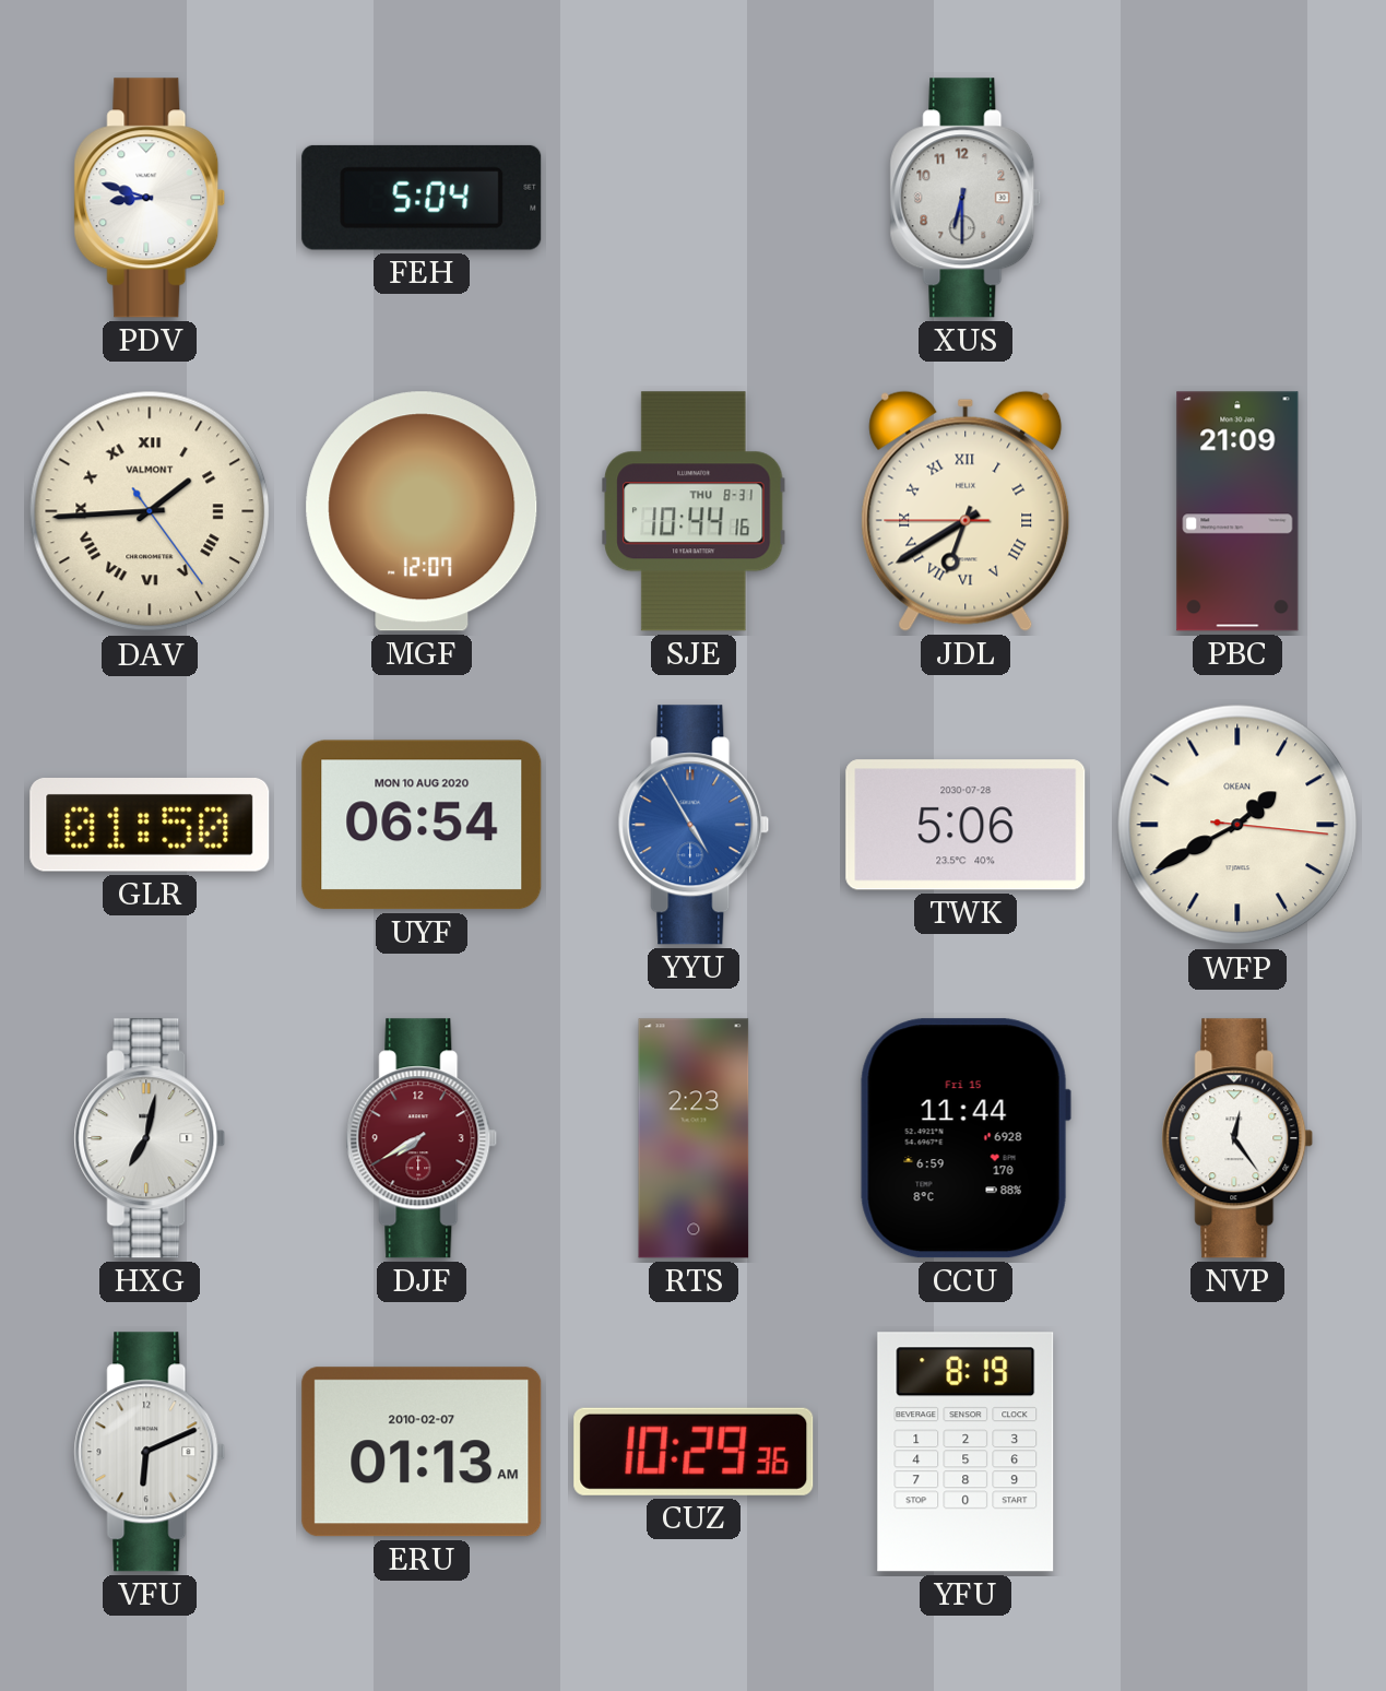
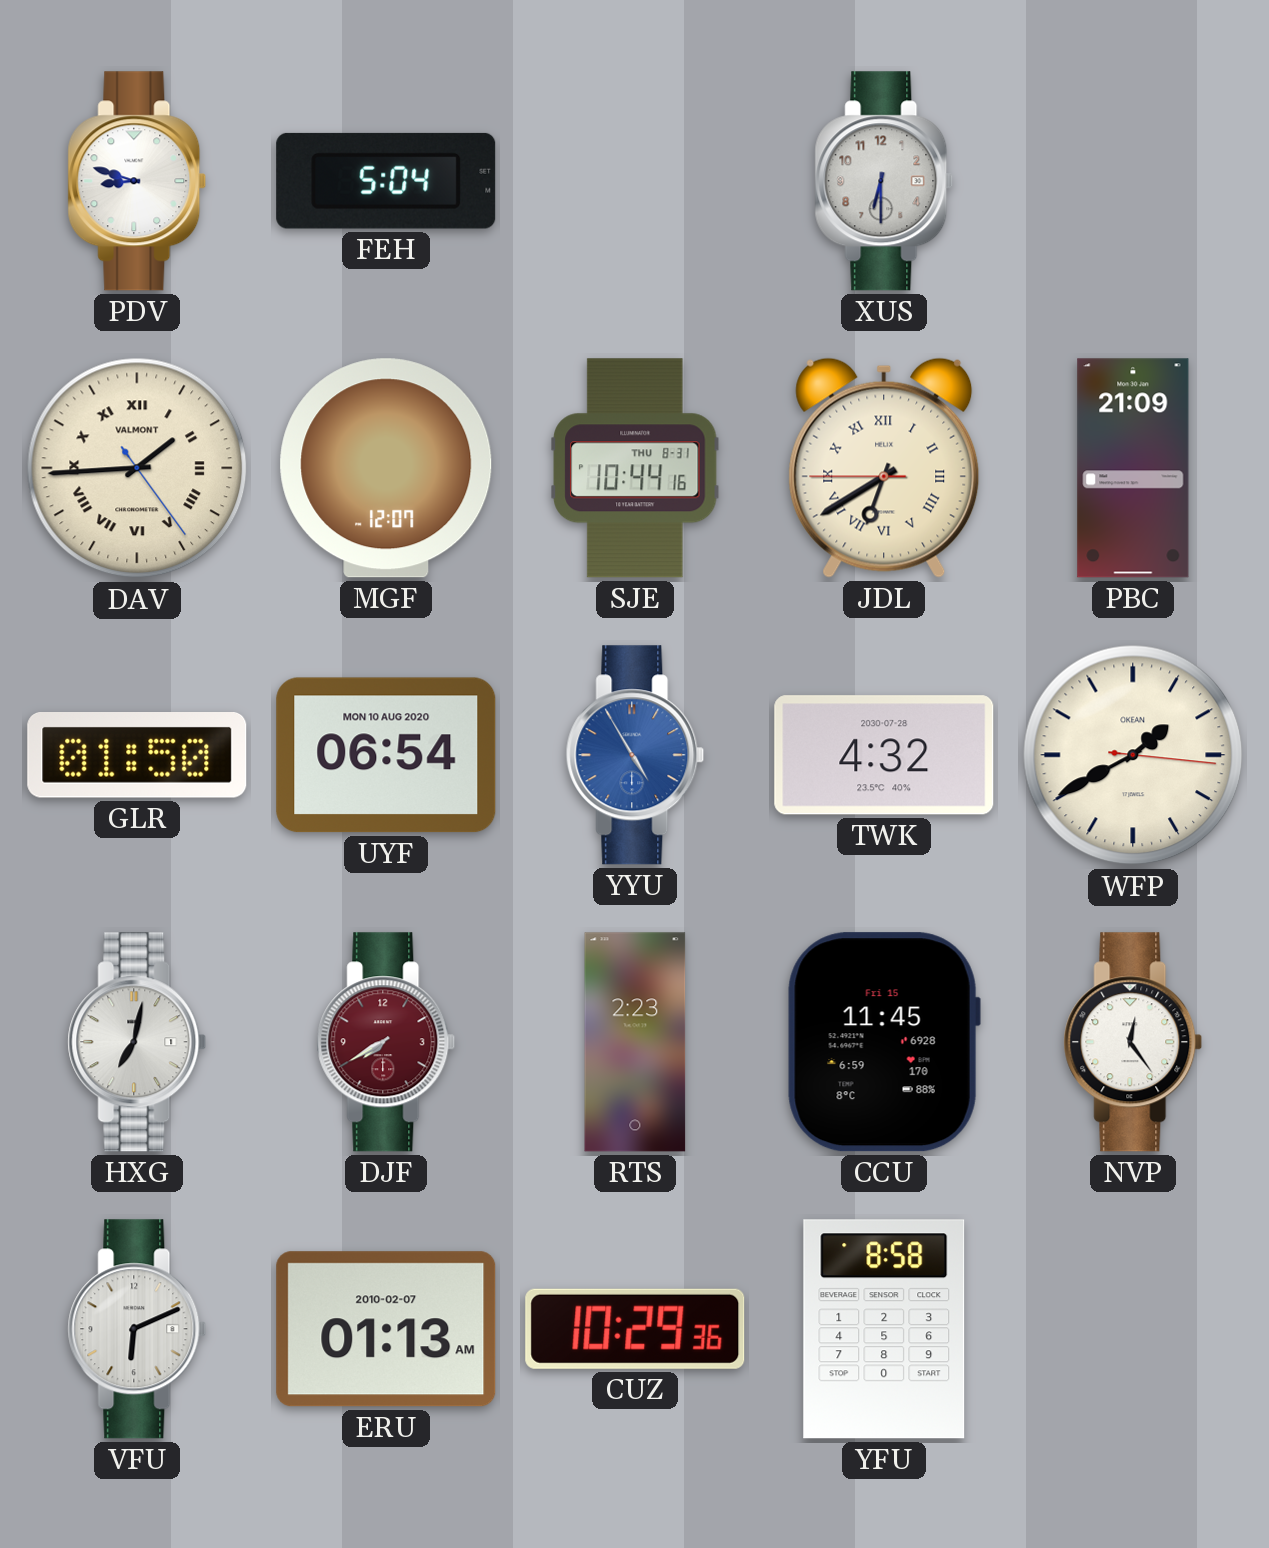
TWK: 5:06 -> 4:32 (884, 755)
CCU: 11:44 -> 11:45 (884, 1042)
YFU: 8:19 -> 8:58 (884, 1329)
